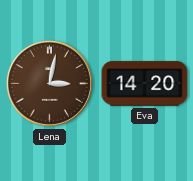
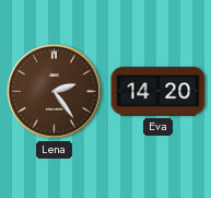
Lena: 3:02 -> 2:24 (54, 91)
